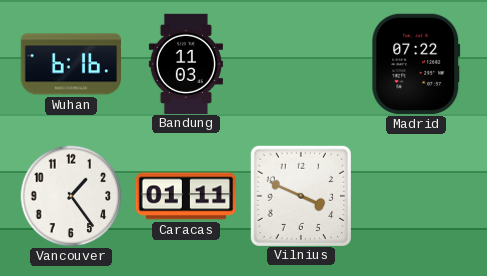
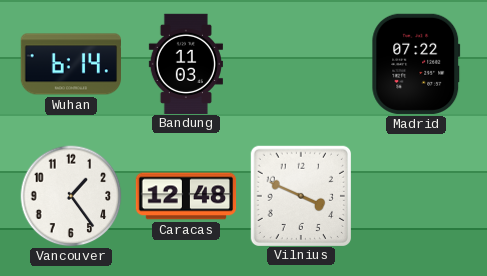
Wuhan: 6:16 -> 6:14 (70, 64)
Caracas: 01:11 -> 12:48 (186, 196)
